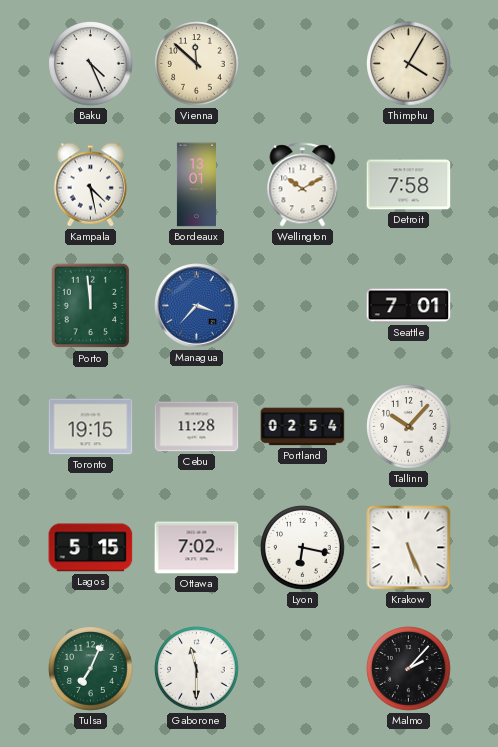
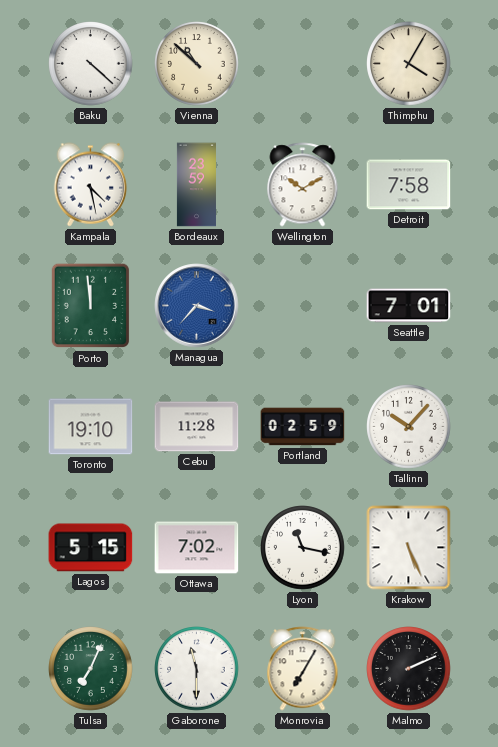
Baku: 4:26 -> 4:22 (91, 64)
Vienna: 11:52 -> 10:52 (197, 64)
Bordeaux: 13:01 -> 23:59 (196, 185)
Toronto: 19:15 -> 19:10 (91, 427)
Portland: 02:54 -> 02:59 (303, 427)
Lyon: 6:17 -> 11:17 (303, 548)
Monrovia: none -> 7:05 (303, 669)
Malmo: 2:07 -> 2:11 (409, 669)
